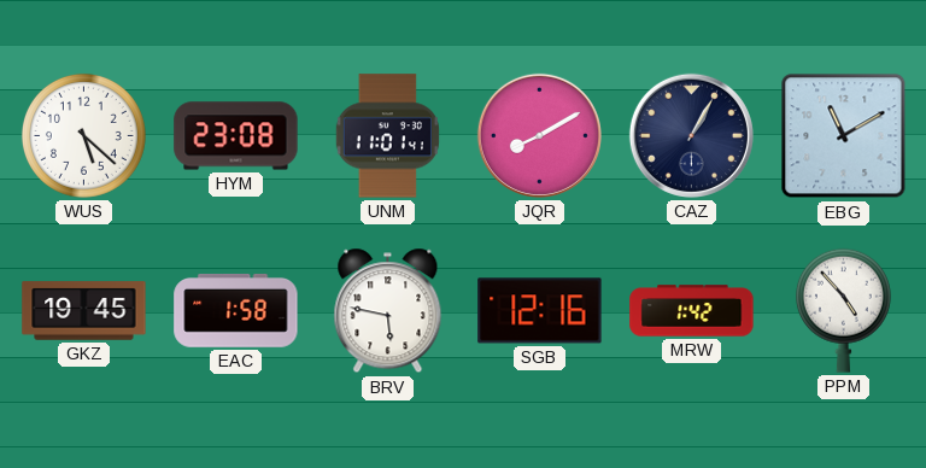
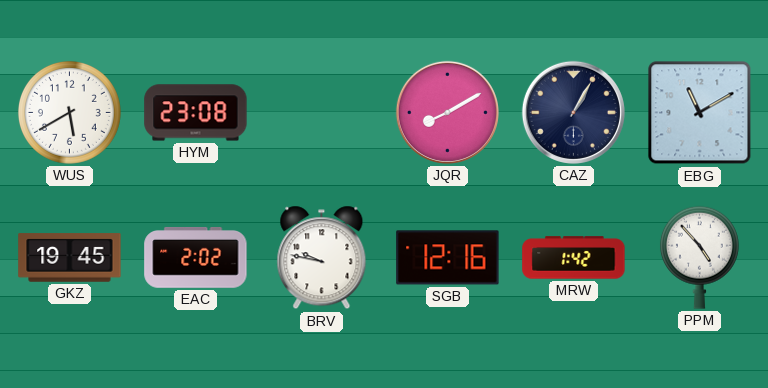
WUS: 5:22 -> 5:40 (69, 112)
UNM: 11:01 -> none (387, 136)
EAC: 1:58 -> 2:02 (196, 257)
BRV: 5:47 -> 9:47 (322, 258)
